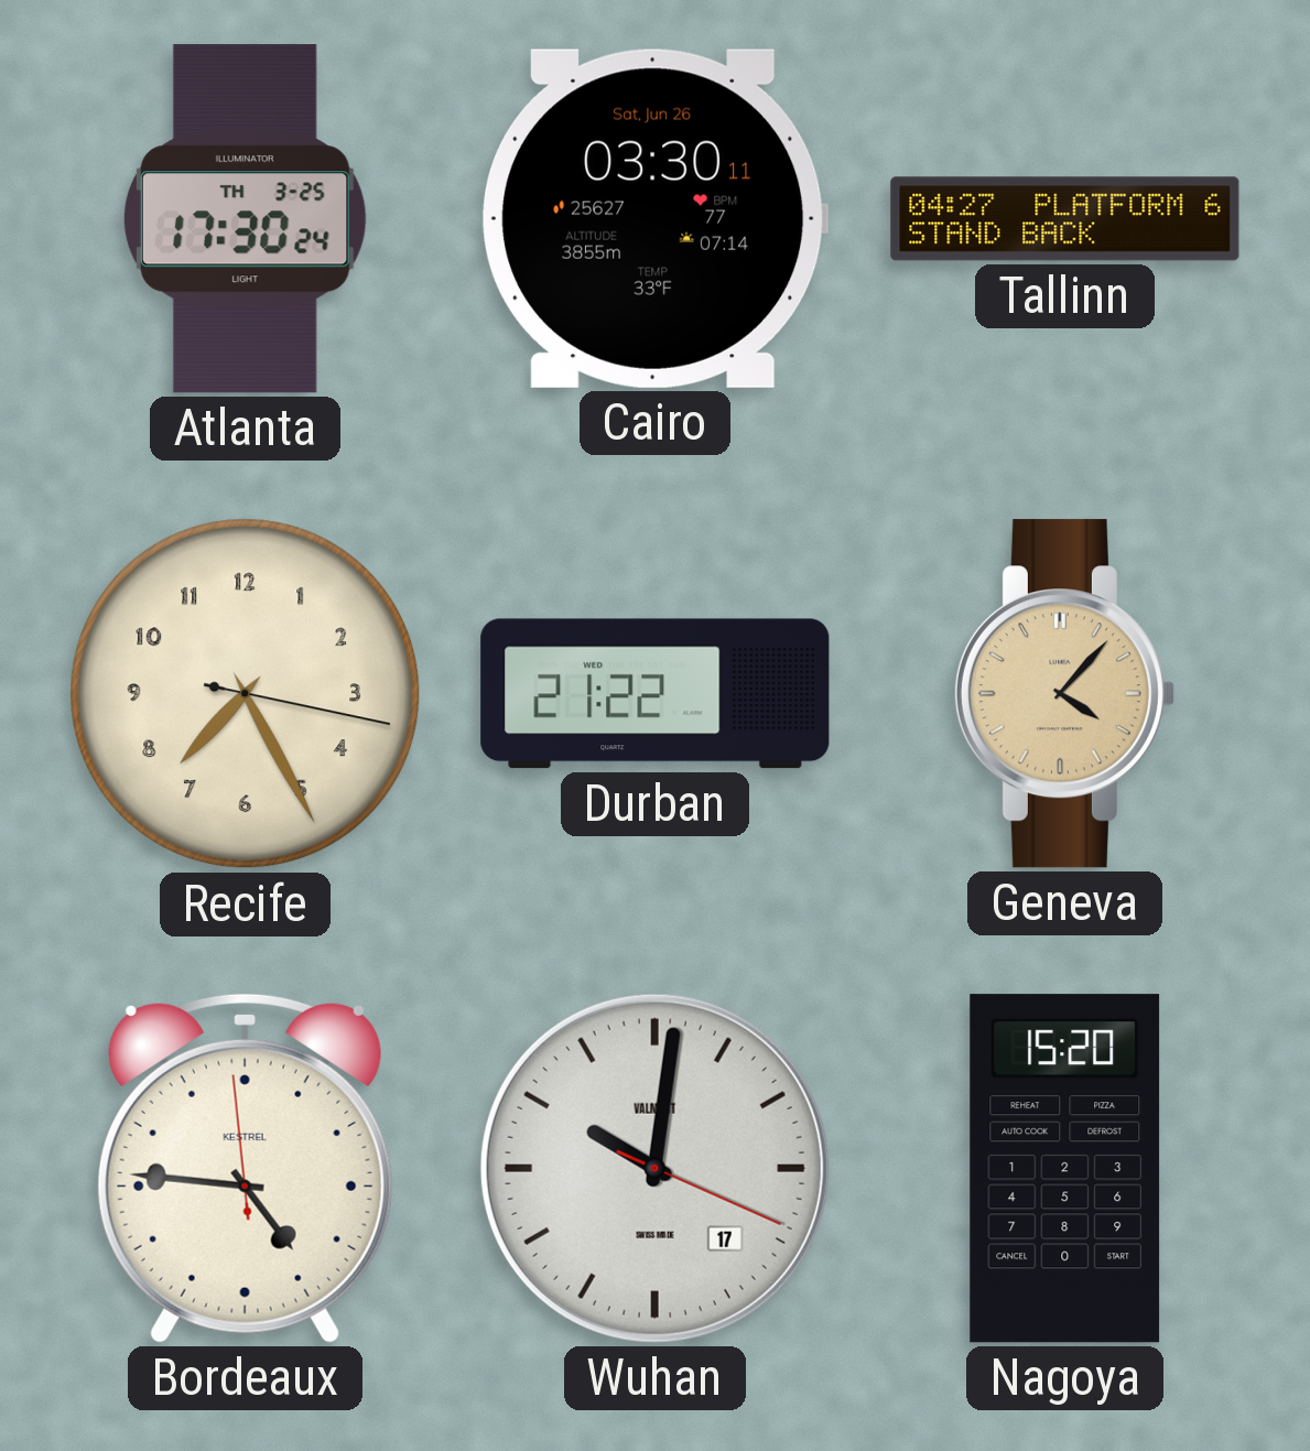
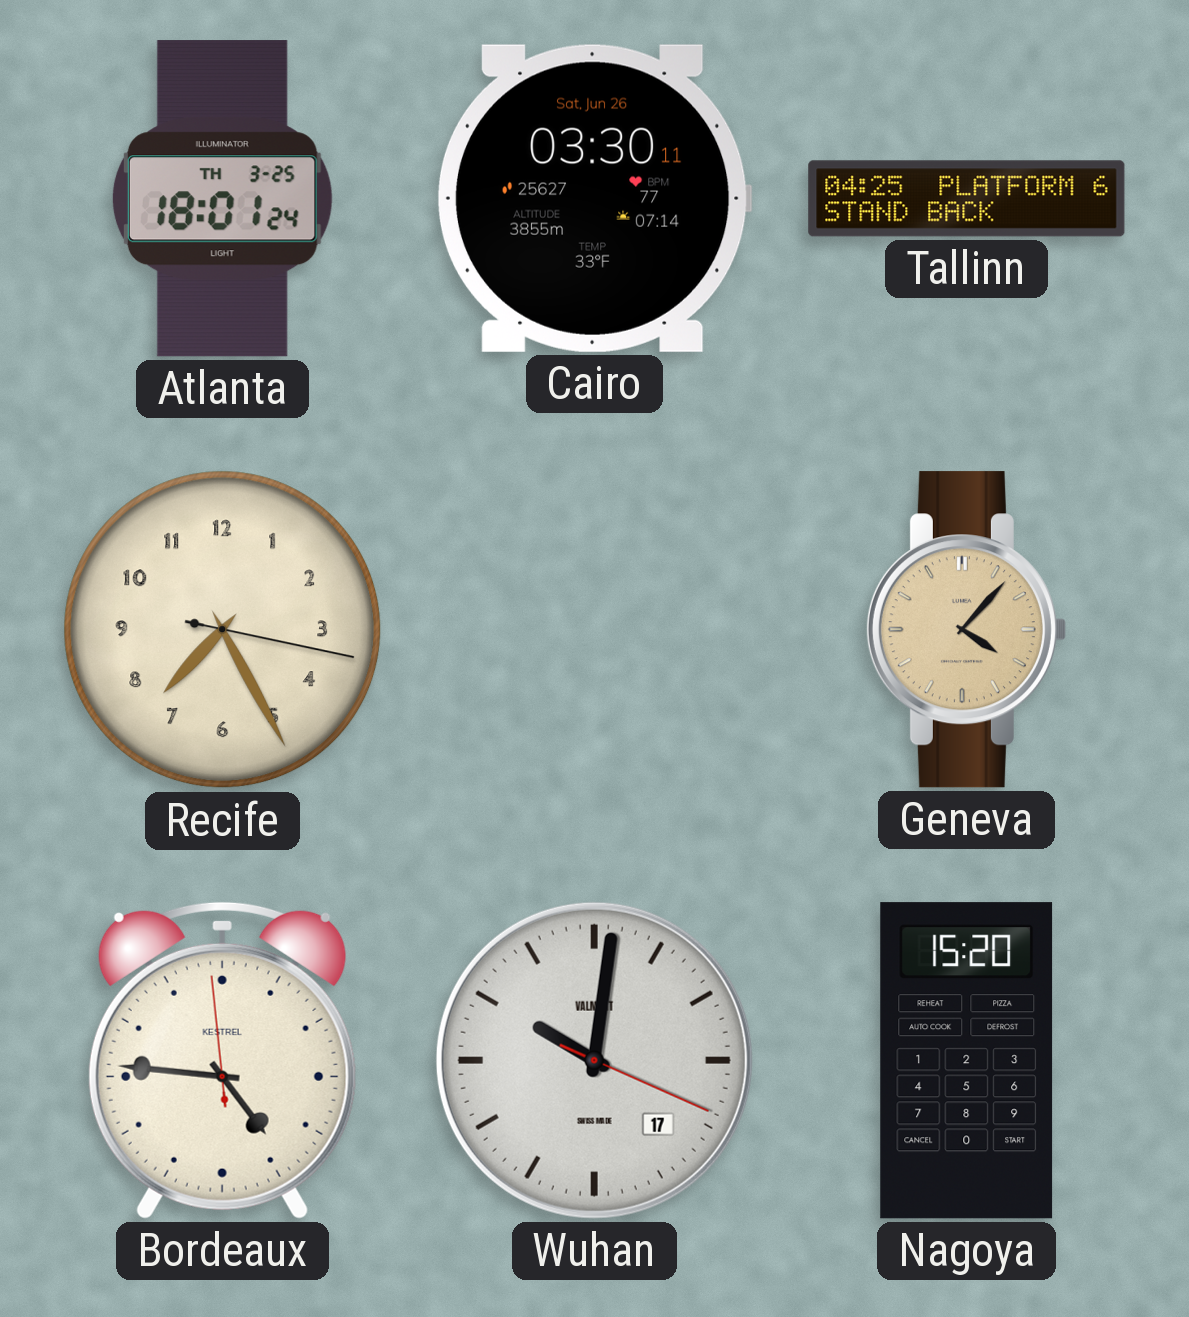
Atlanta: 17:30 -> 18:01 (222, 199)
Tallinn: 04:27 -> 04:25 (967, 199)
Durban: 21:22 -> none (656, 694)
